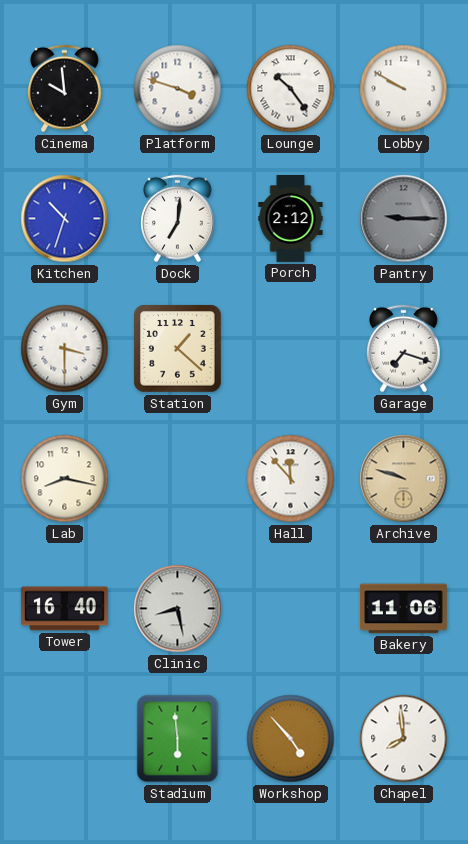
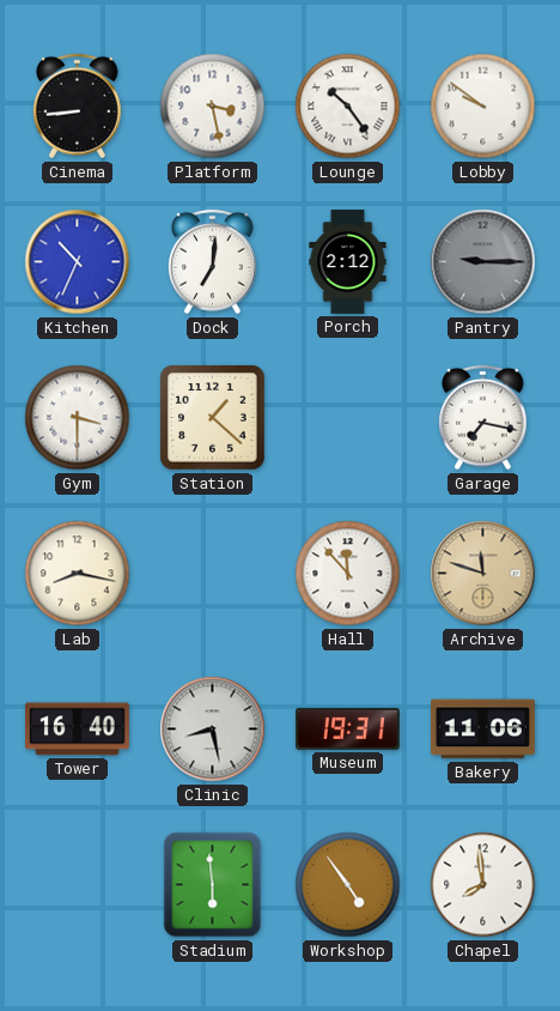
Cinema: 9:59 -> 8:44 (78, 107)
Platform: 3:48 -> 3:28 (213, 107)
Lobby: 9:50 -> 9:51 (483, 107)
Kitchen: 10:33 -> 10:34 (78, 262)
Garage: 7:18 -> 7:17 (483, 418)
Archive: 9:48 -> 11:48 (483, 574)
Museum: none -> 19:31 (347, 728)
Workshop: 4:53 -> 4:54 (348, 885)
